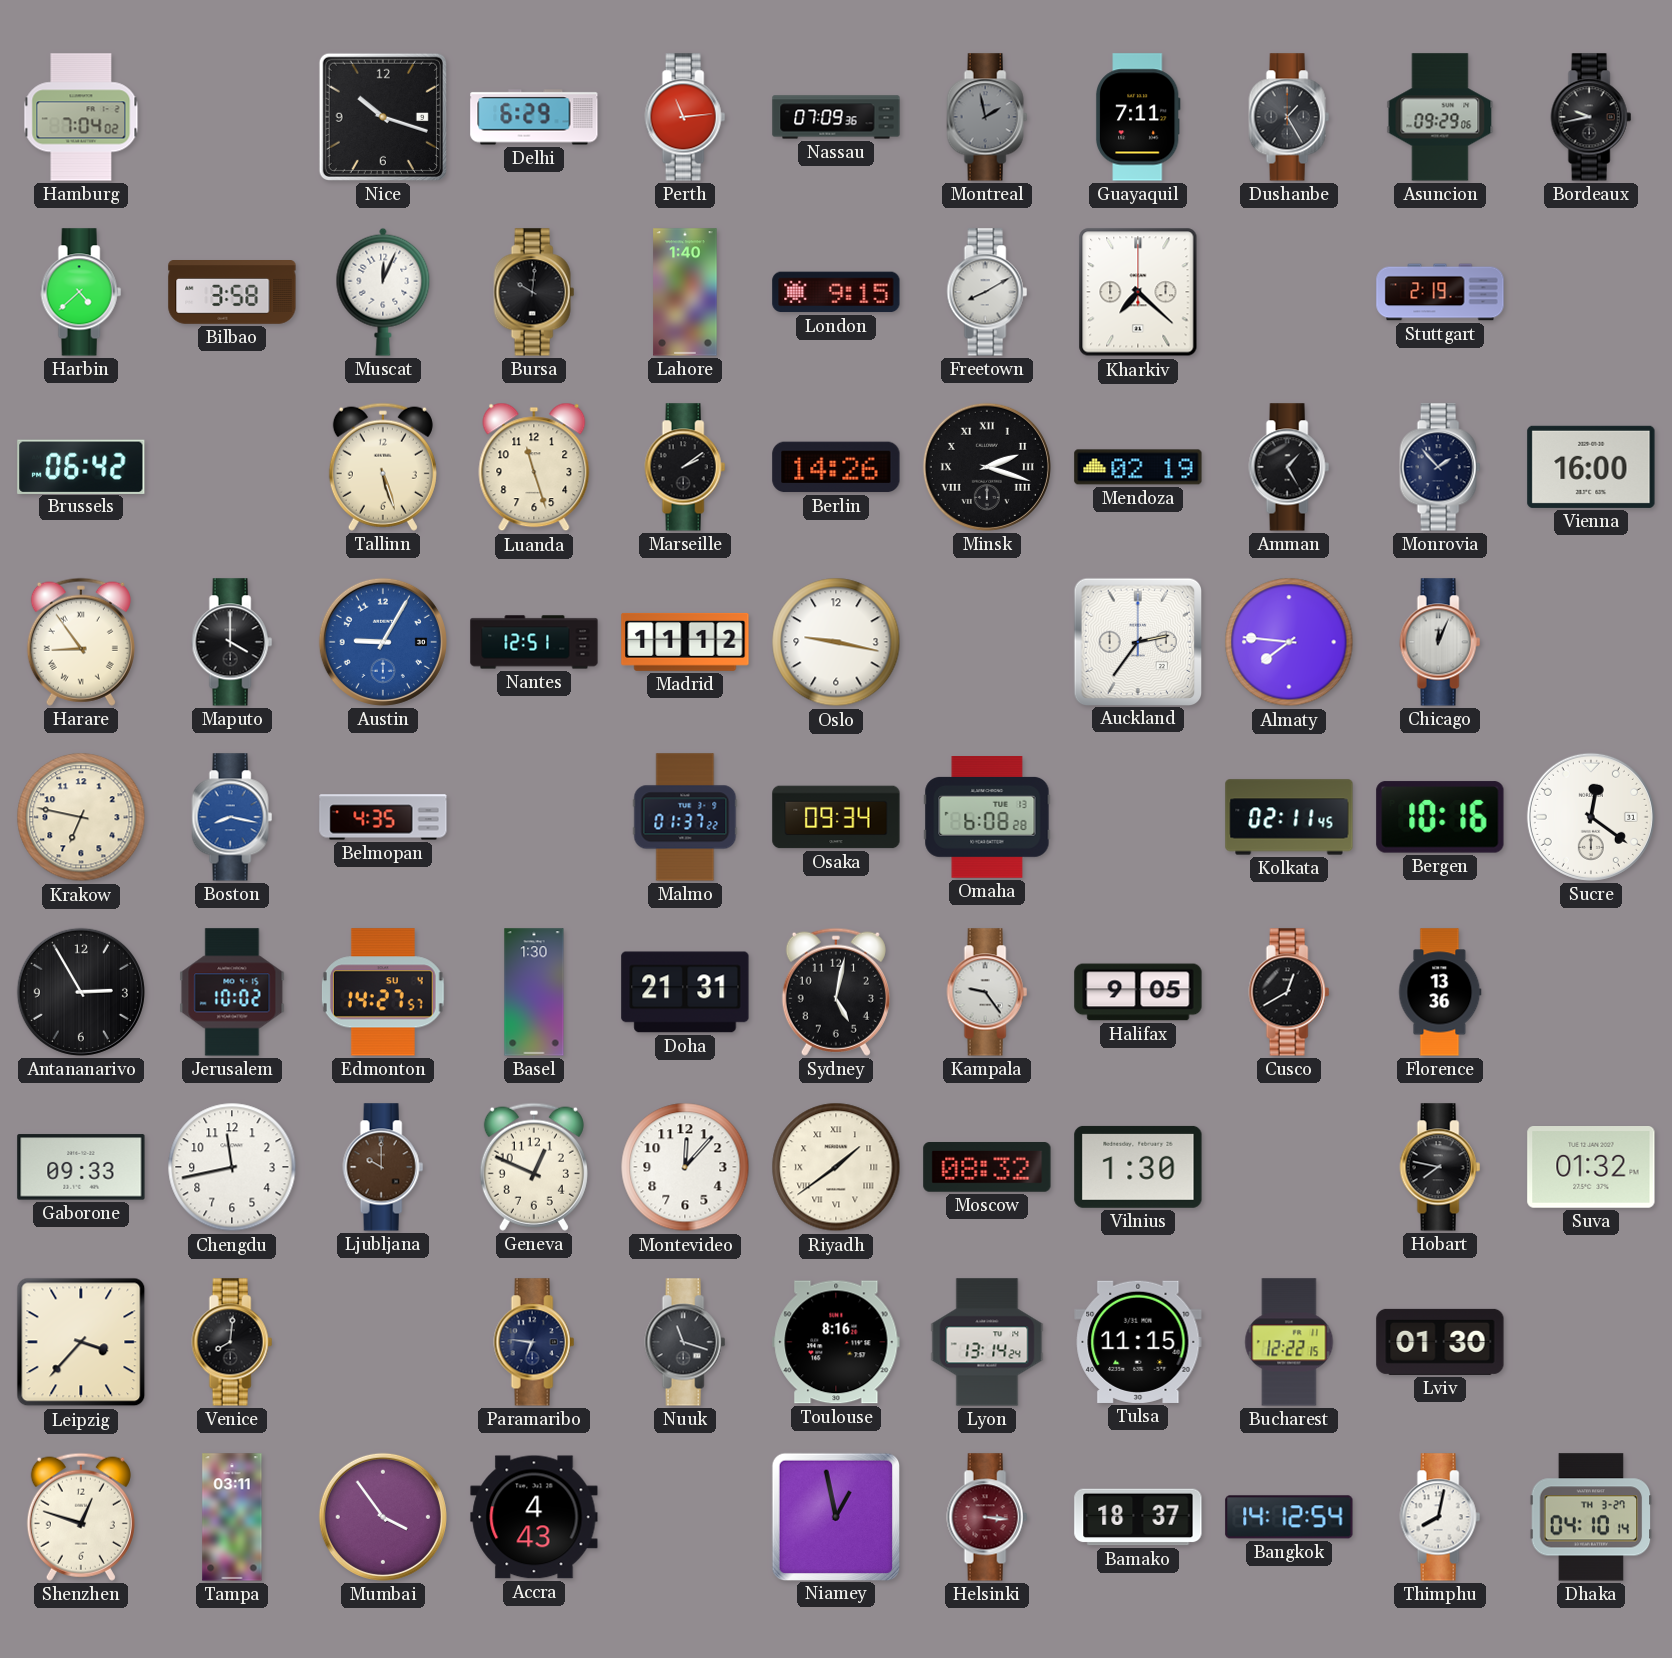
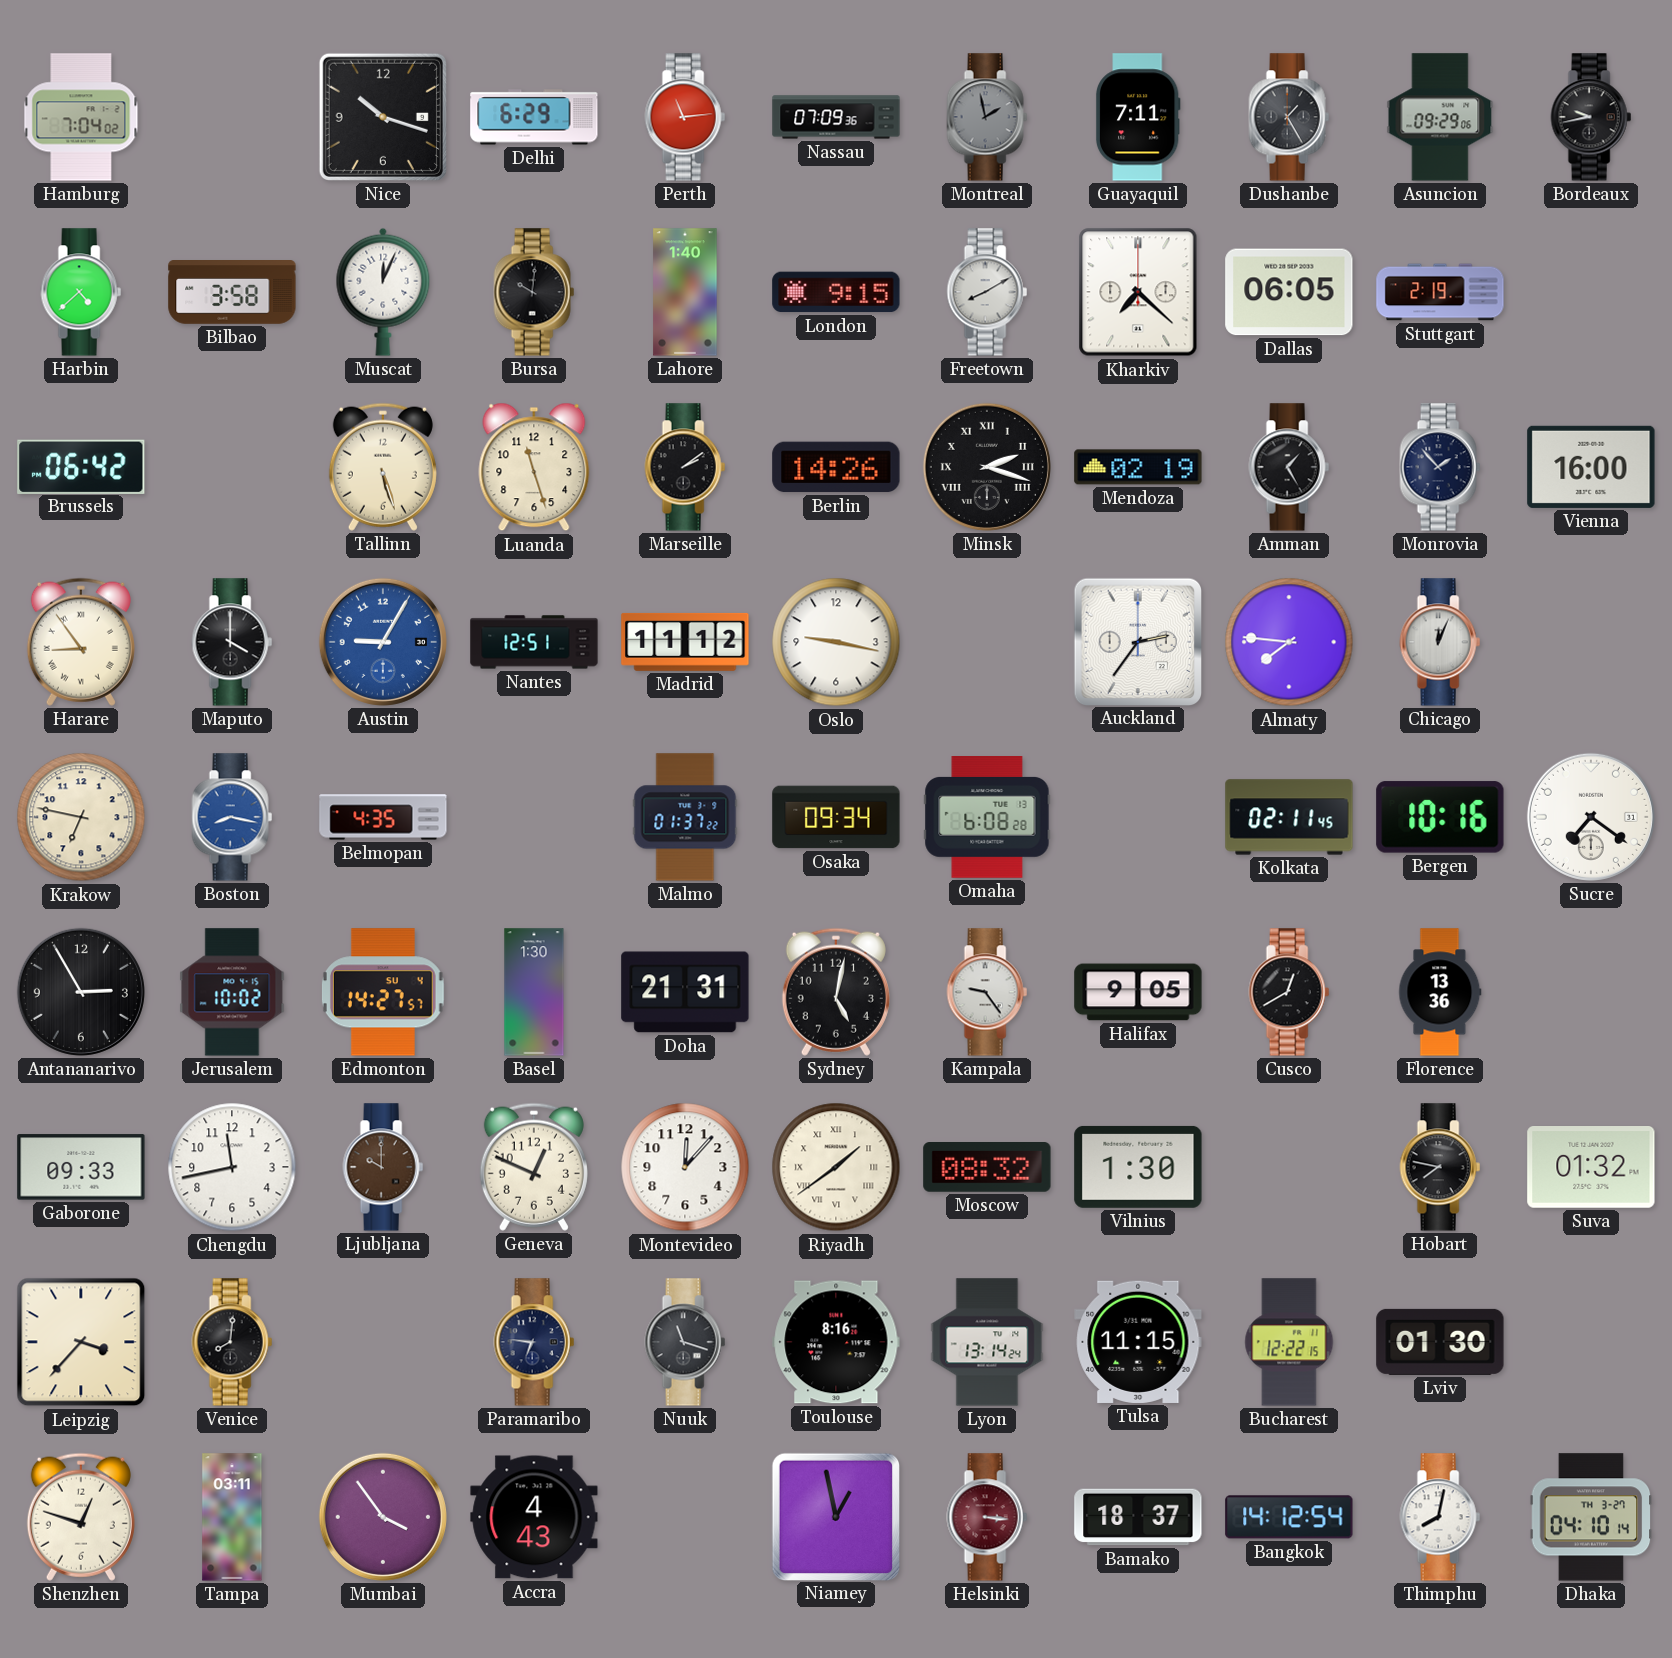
Dallas: none -> 06:05 (1289, 292)
Sucre: 12:21 -> 7:21 (1591, 817)
